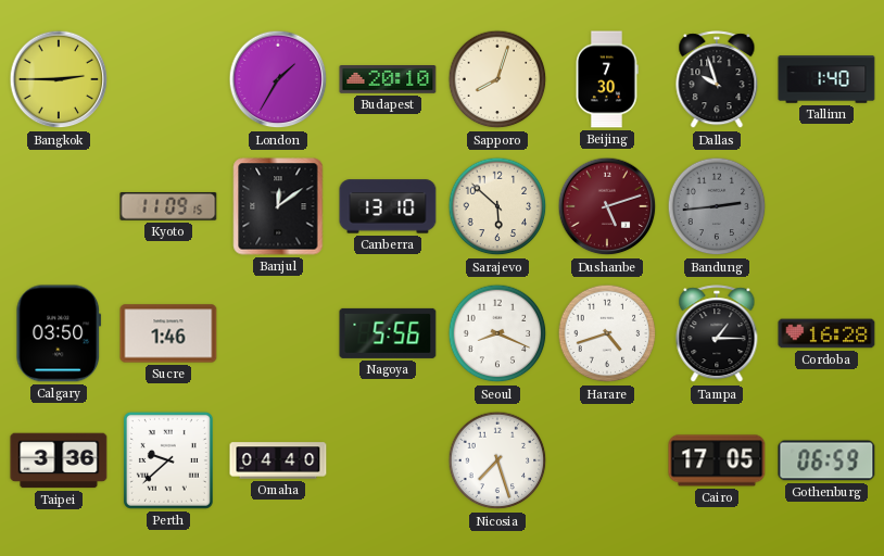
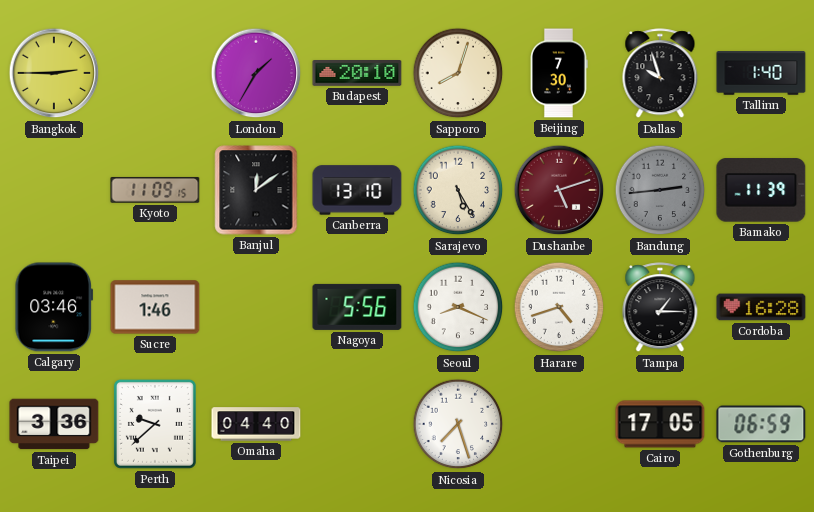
Sarajevo: 5:52 -> 5:25 (458, 190)
Bamako: none -> 11:39 (761, 190)
Calgary: 03:50 -> 03:46 (54, 307)
